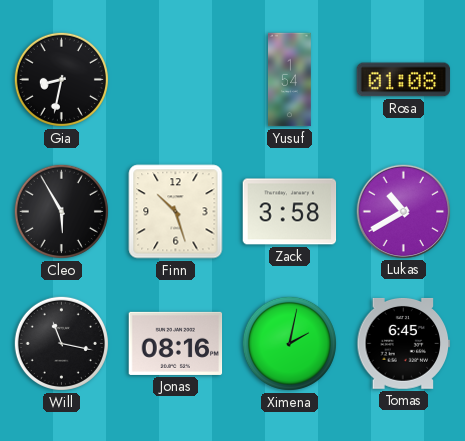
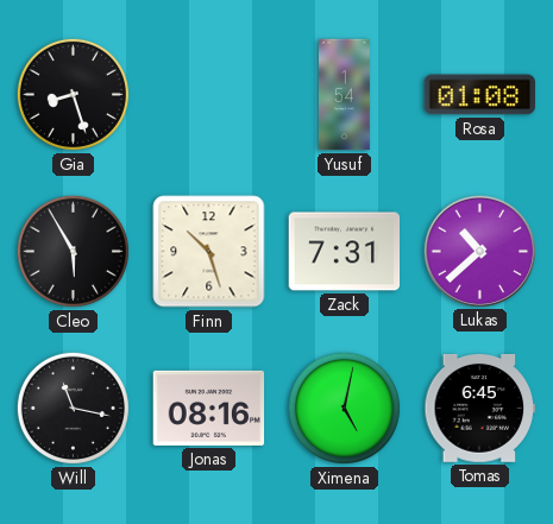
Gia: 8:32 -> 8:27 (73, 94)
Zack: 3:58 -> 7:31 (345, 252)
Lukas: 10:40 -> 10:38 (479, 251)
Ximena: 2:02 -> 5:02 (344, 408)
